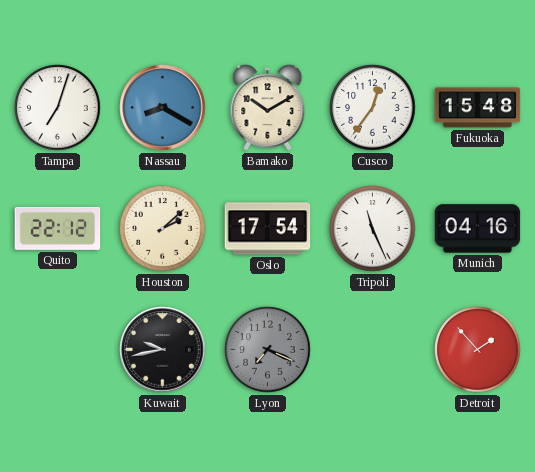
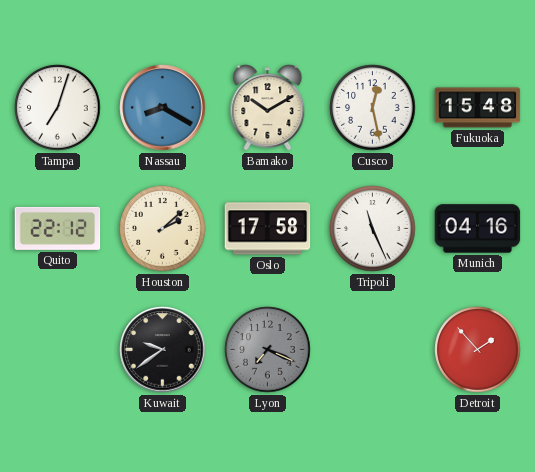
Cusco: 12:36 -> 12:28 (373, 108)
Oslo: 17:54 -> 17:58 (268, 229)
Kuwait: 9:43 -> 9:39 (163, 350)
